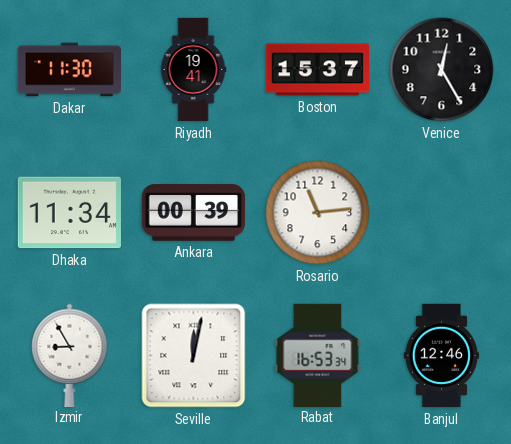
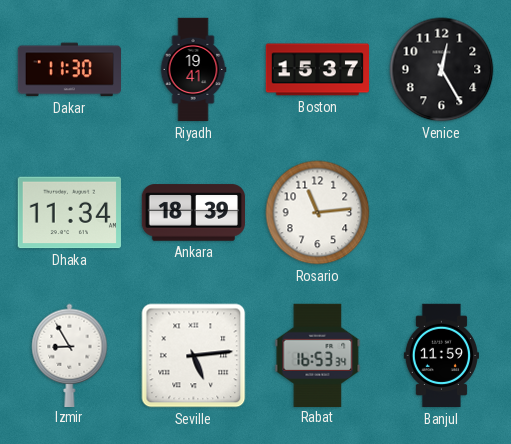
Ankara: 00:39 -> 18:39 (194, 213)
Seville: 12:02 -> 5:14 (194, 356)
Banjul: 12:46 -> 11:59 (441, 356)
